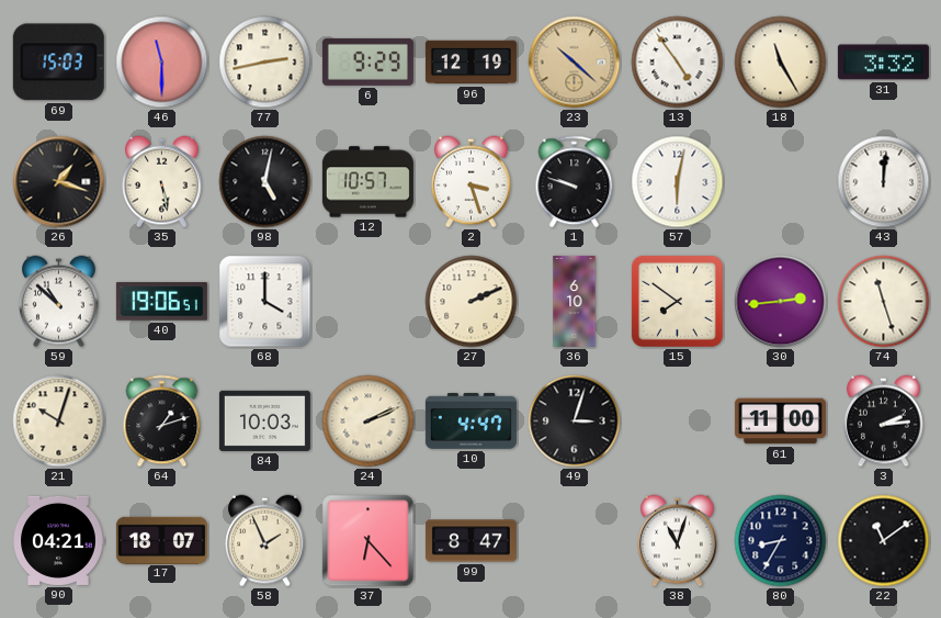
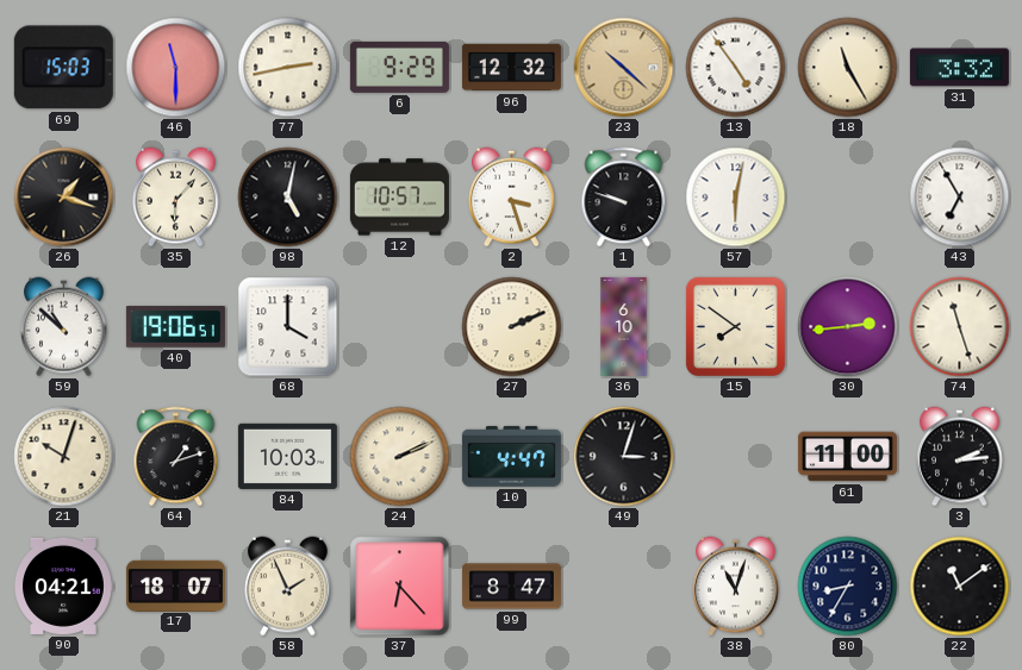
96: 12:19 -> 12:32 (511, 68)
35: 5:28 -> 6:07 (176, 198)
43: 12:01 -> 6:55 (960, 198)
